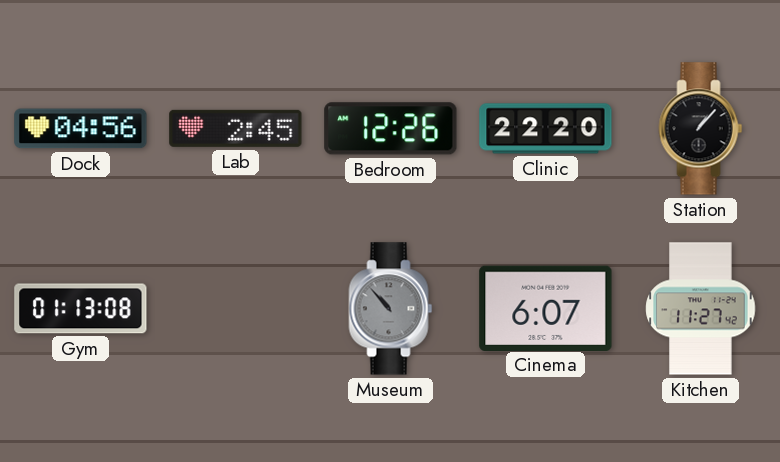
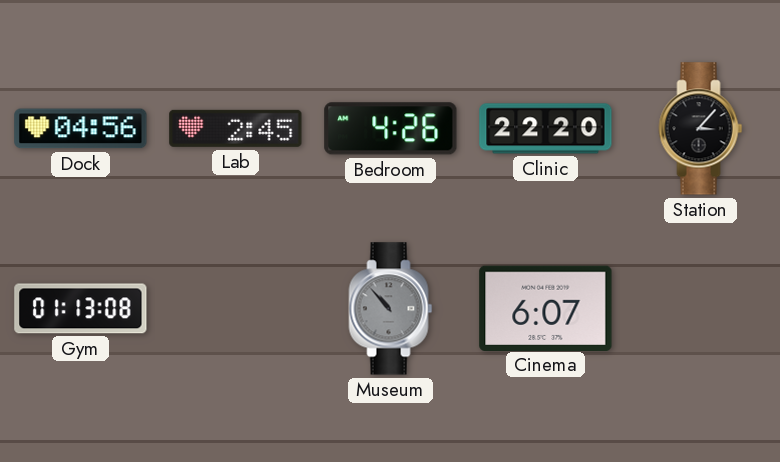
Bedroom: 12:26 -> 4:26 (391, 129)
Station: 1:07 -> 3:07 (701, 129)
Kitchen: 11:27 -> none (701, 309)
